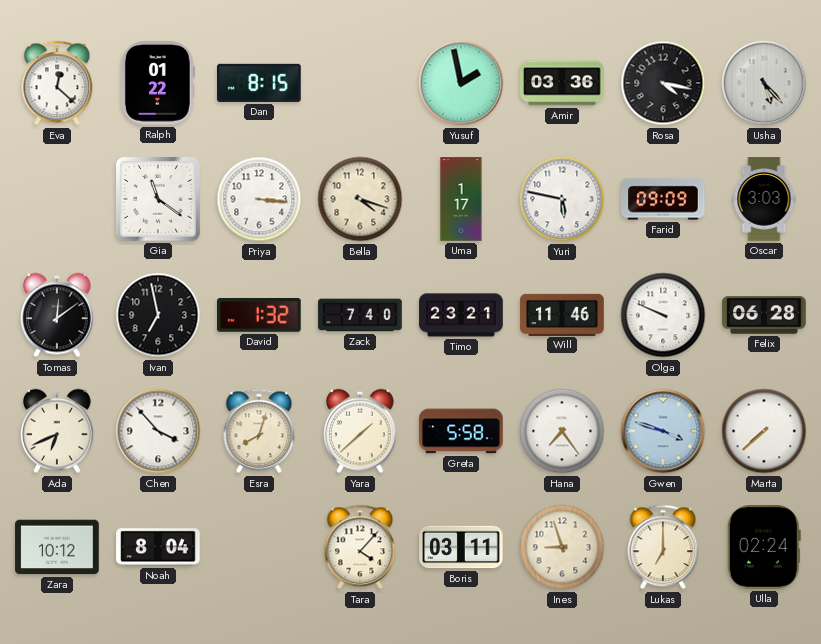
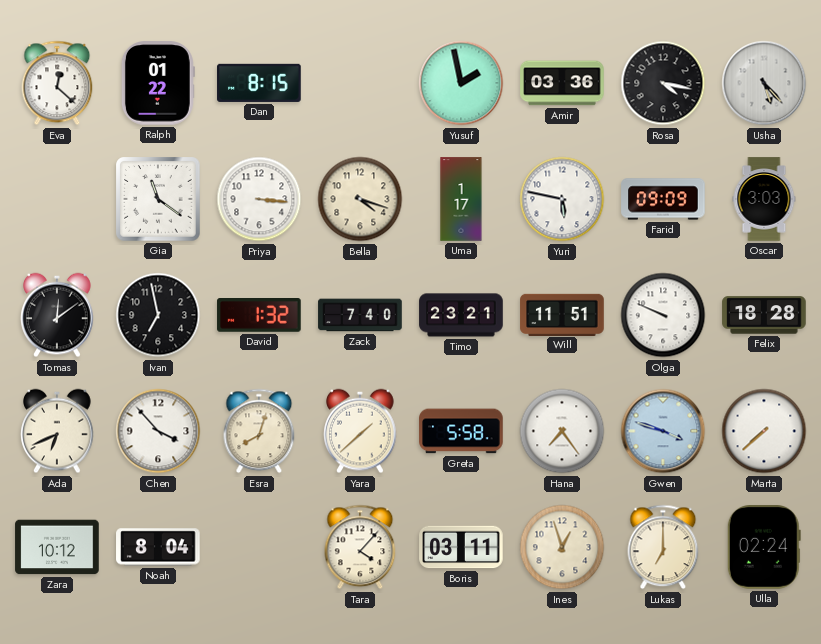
Will: 11:46 -> 11:51 (562, 314)
Felix: 06:28 -> 18:28 (764, 315)
Ines: 8:57 -> 12:57 (562, 547)
